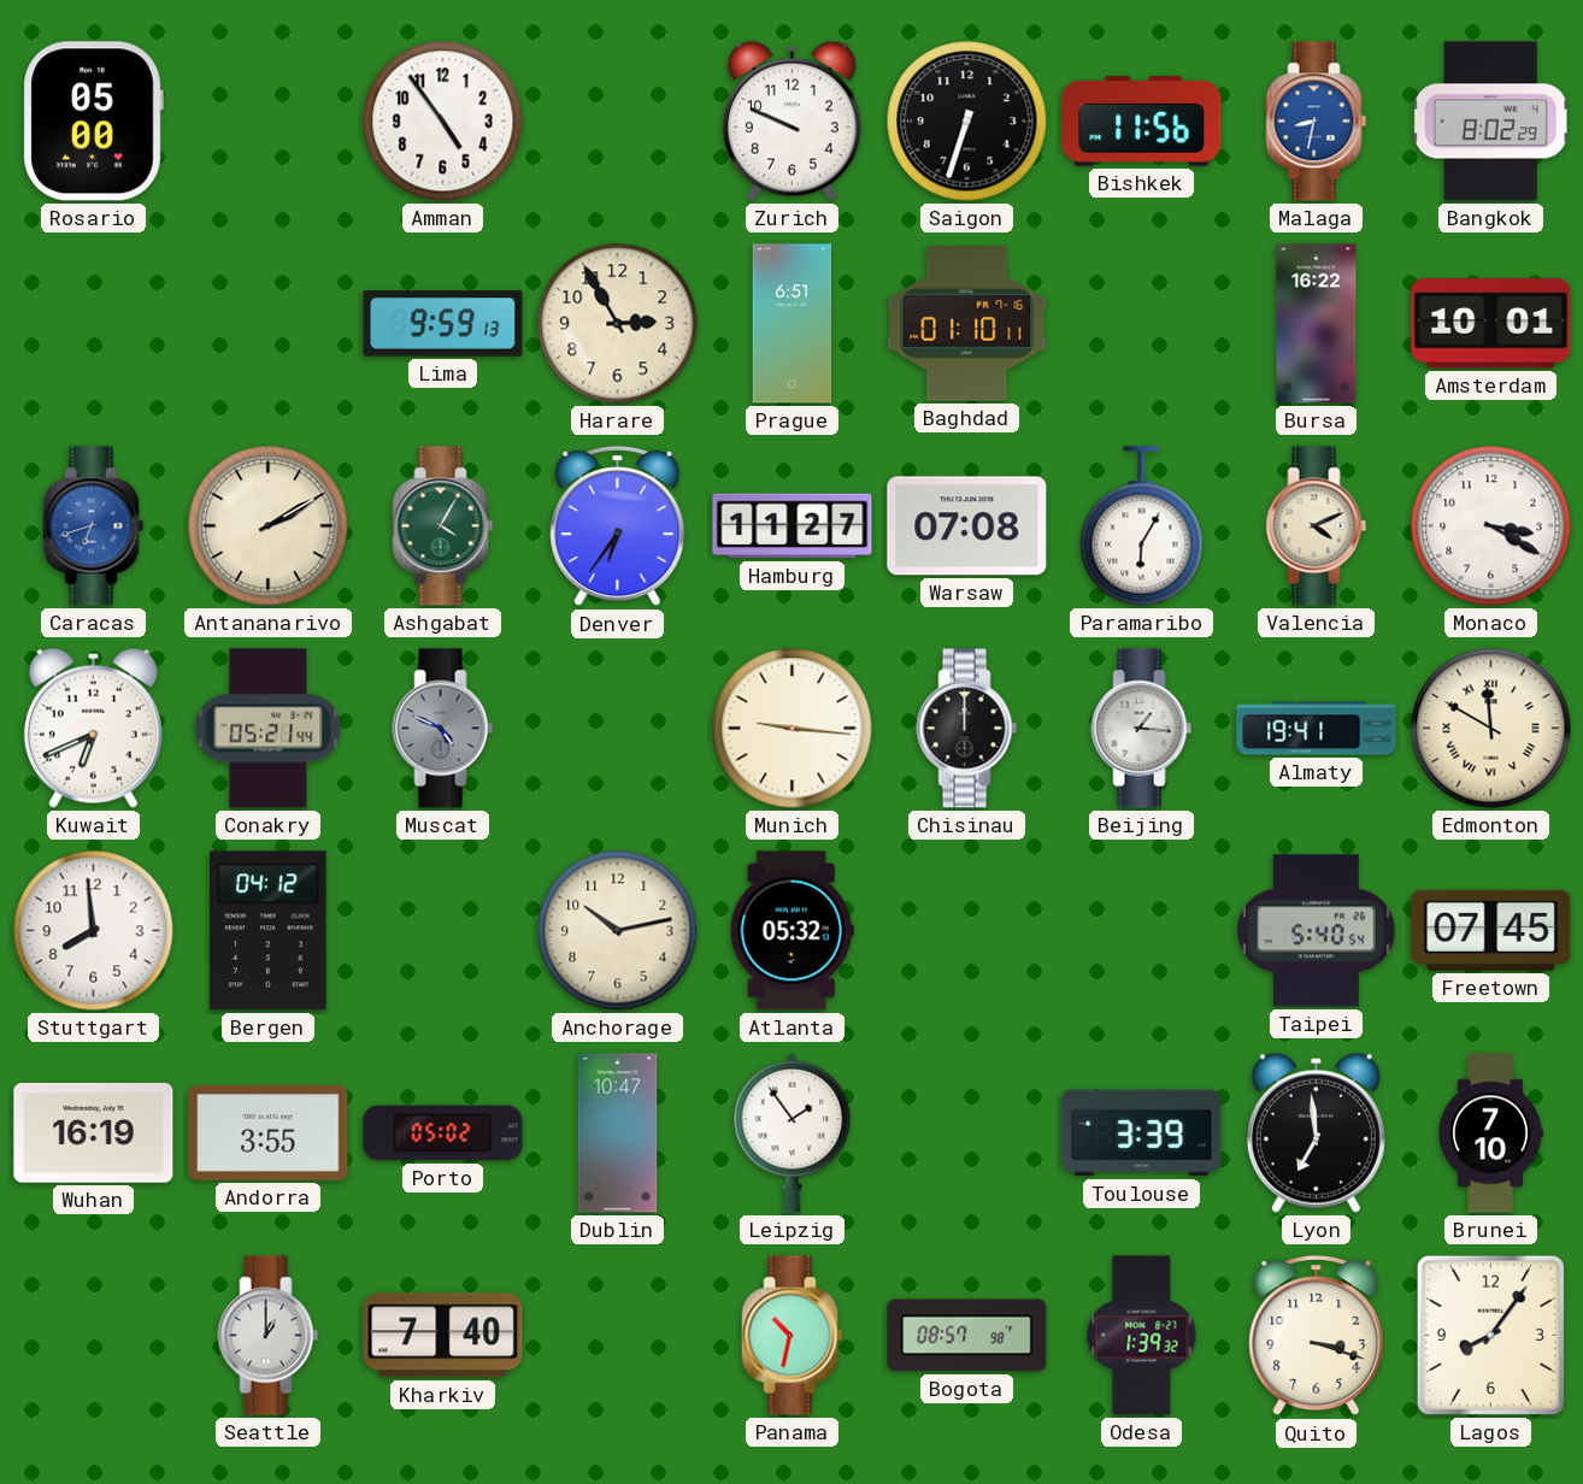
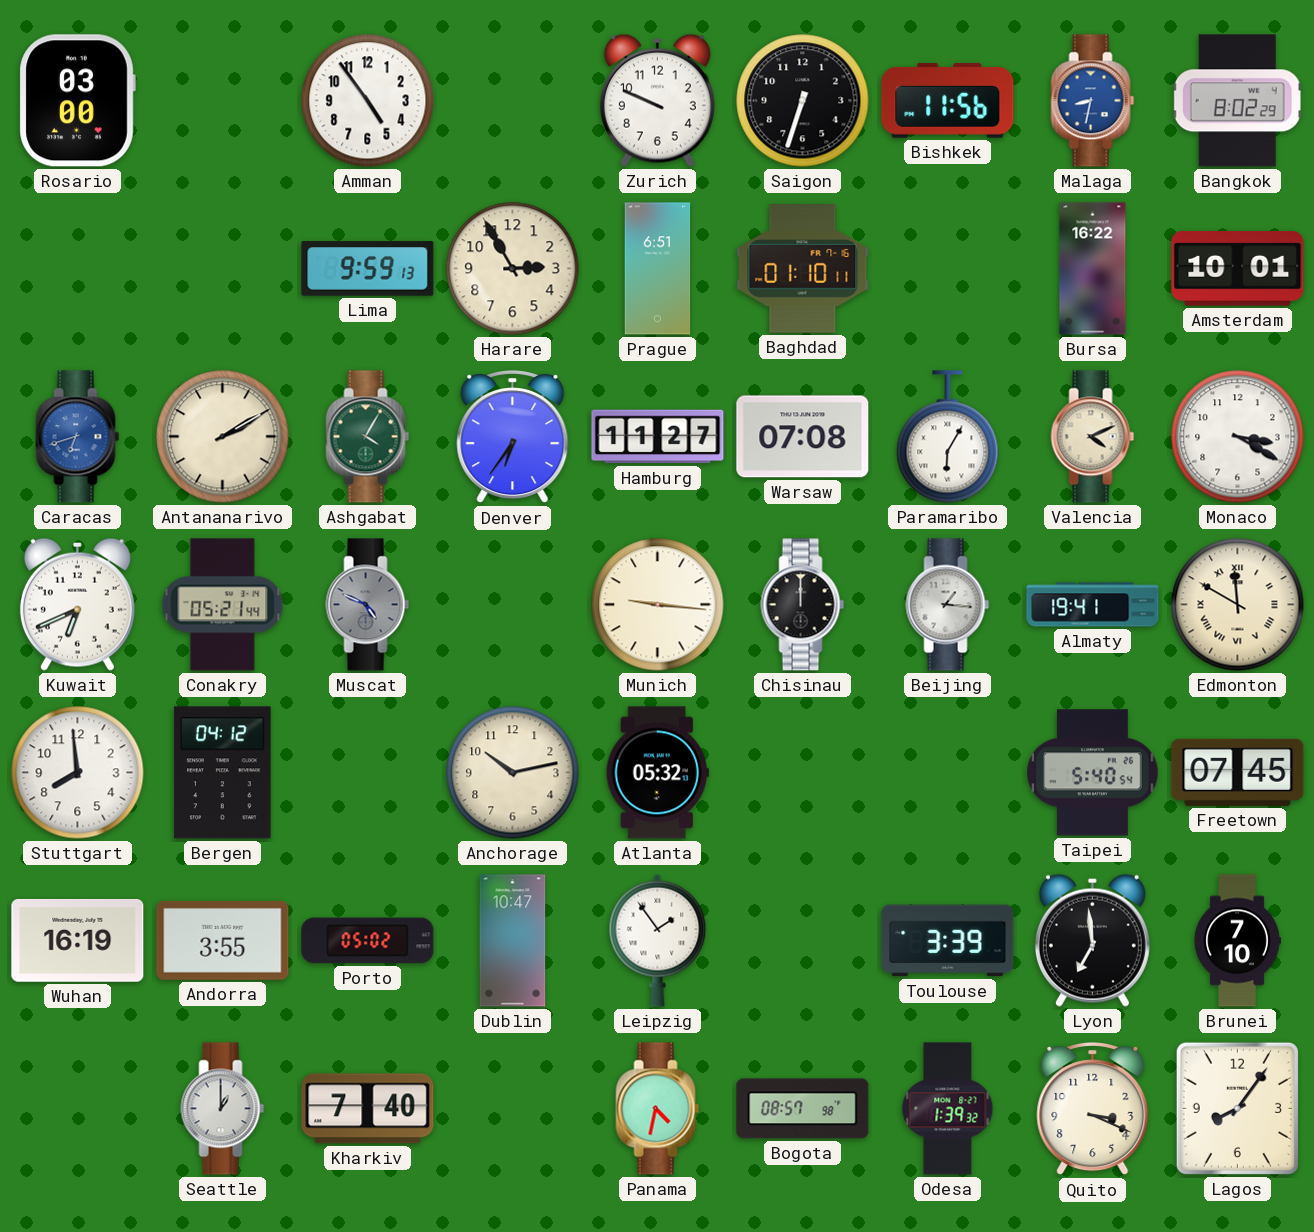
Rosario: 05:00 -> 03:00 (77, 101)
Panama: 10:32 -> 4:32 (658, 1109)
Quito: 3:18 -> 3:19 (1093, 1110)
